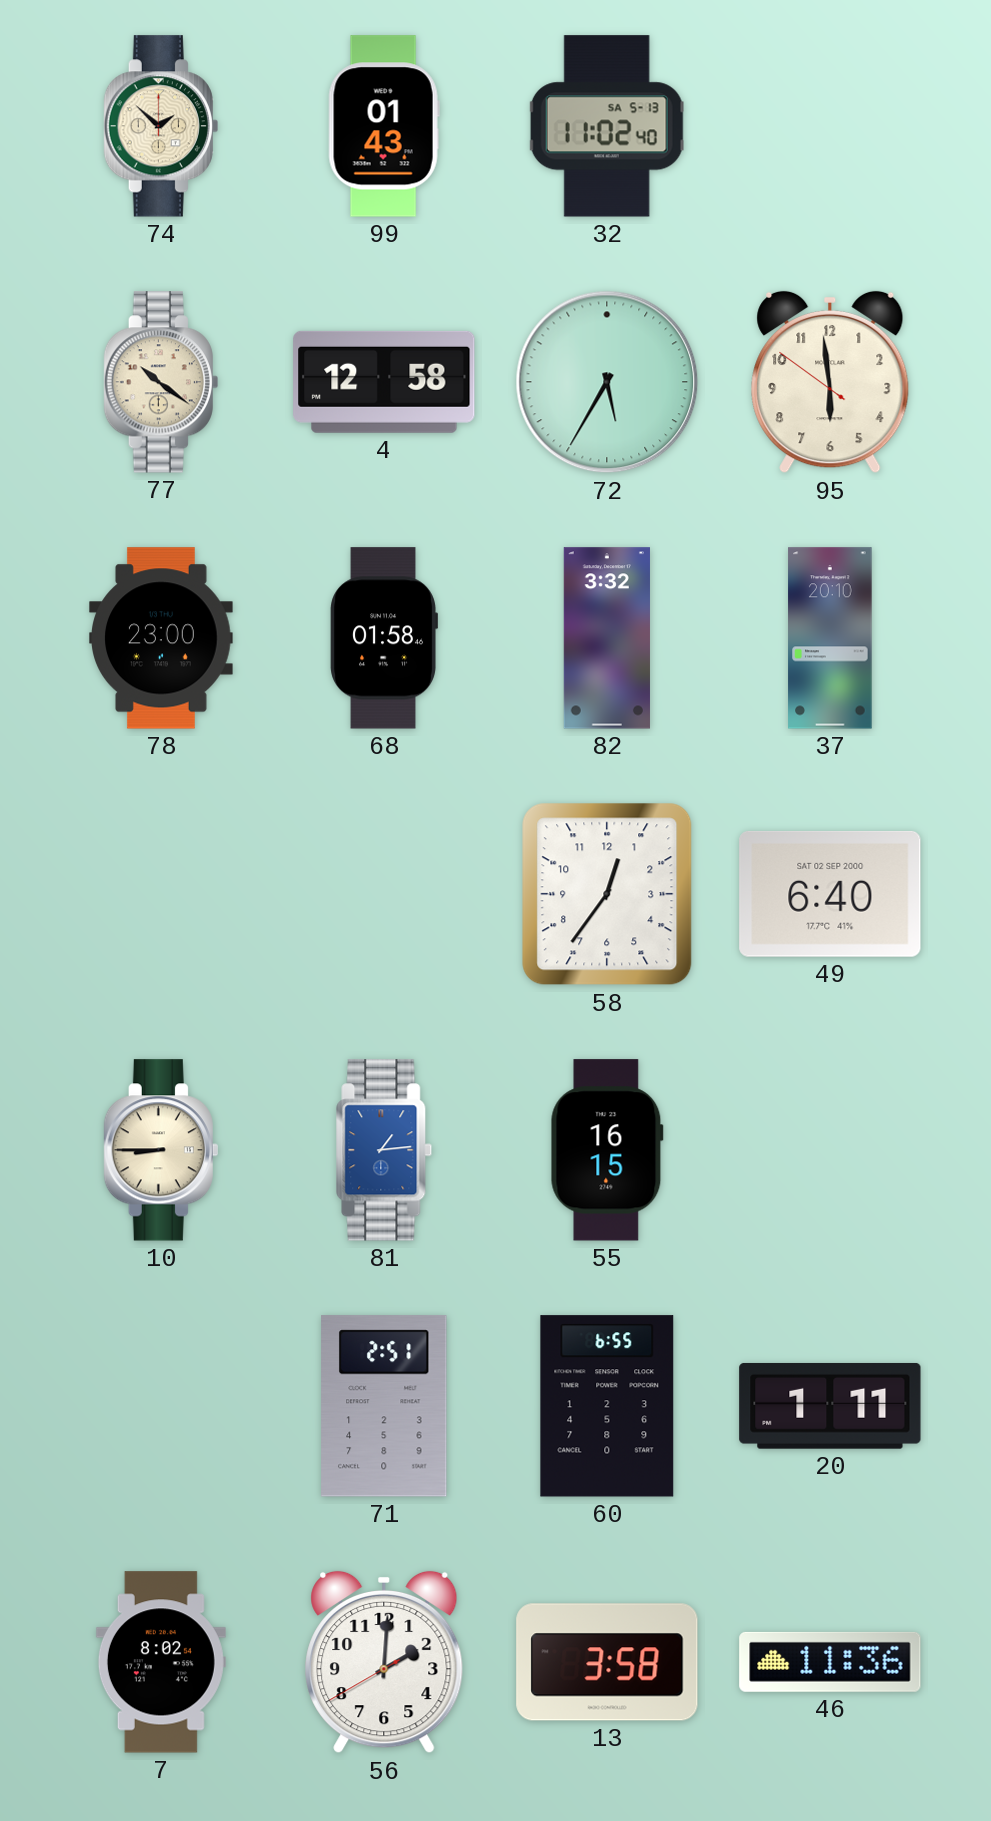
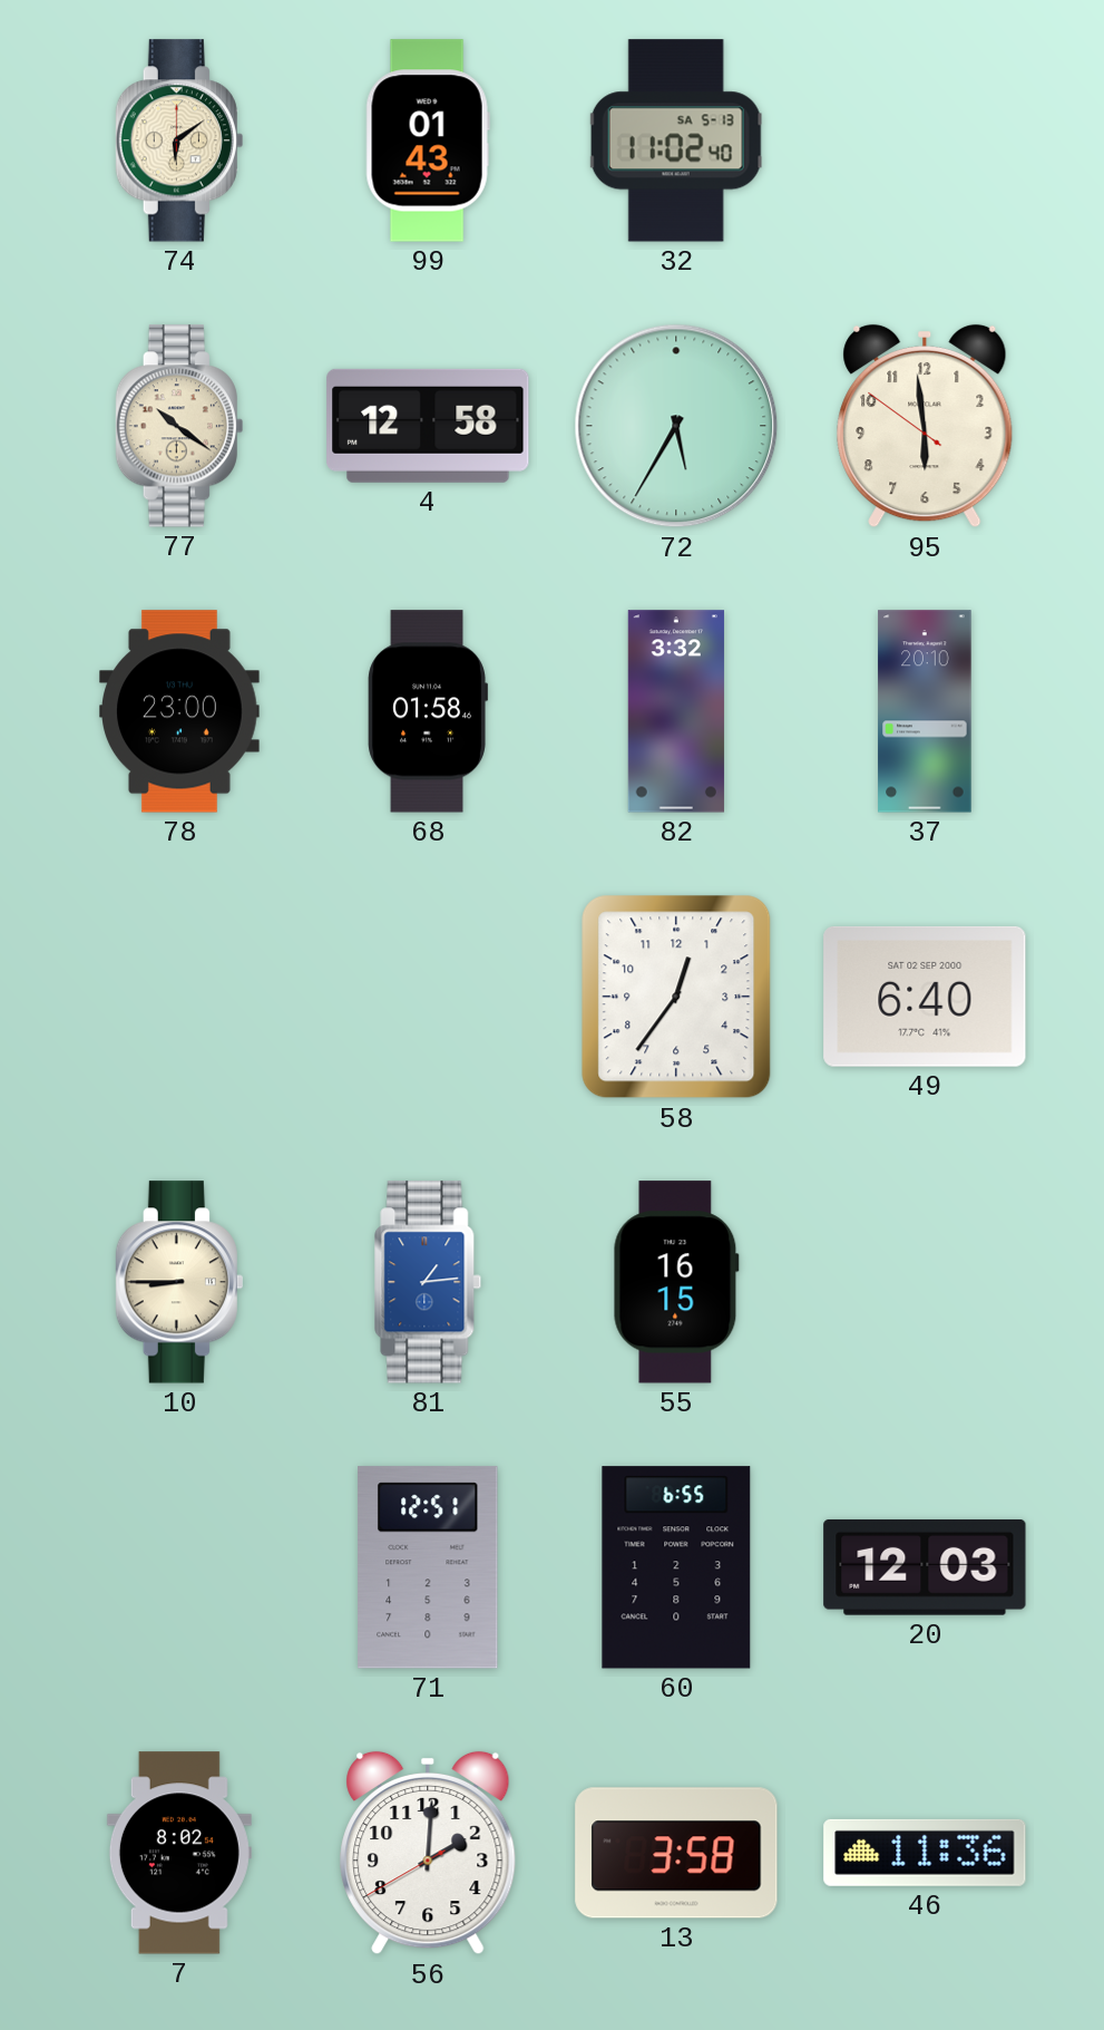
74: 1:52 -> 6:09 (179, 140)
71: 2:51 -> 12:51 (428, 1567)
20: 1:11 -> 12:03 (925, 1567)
